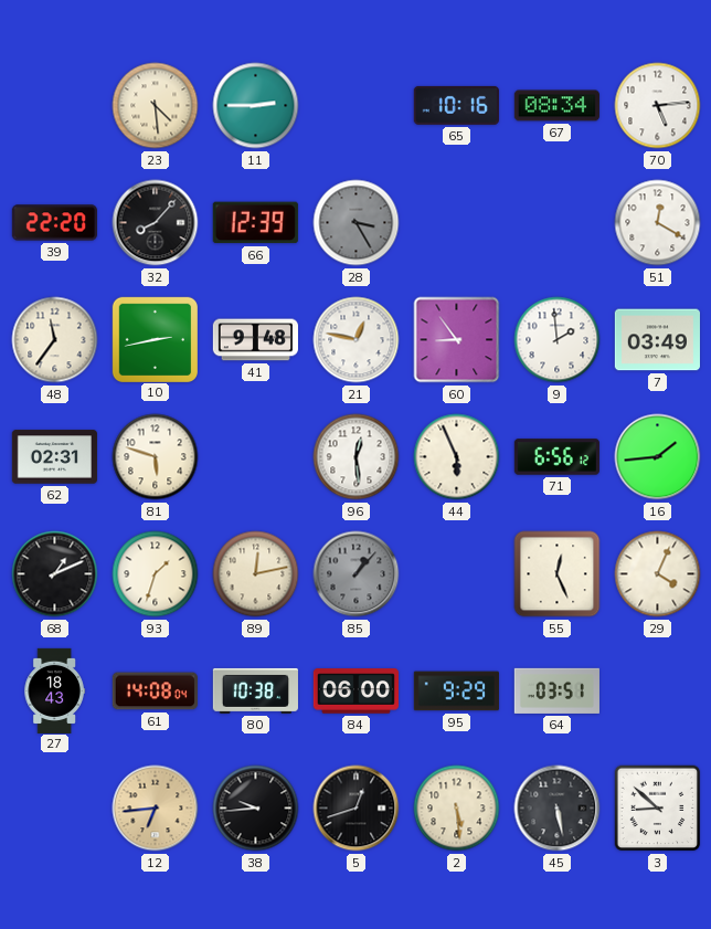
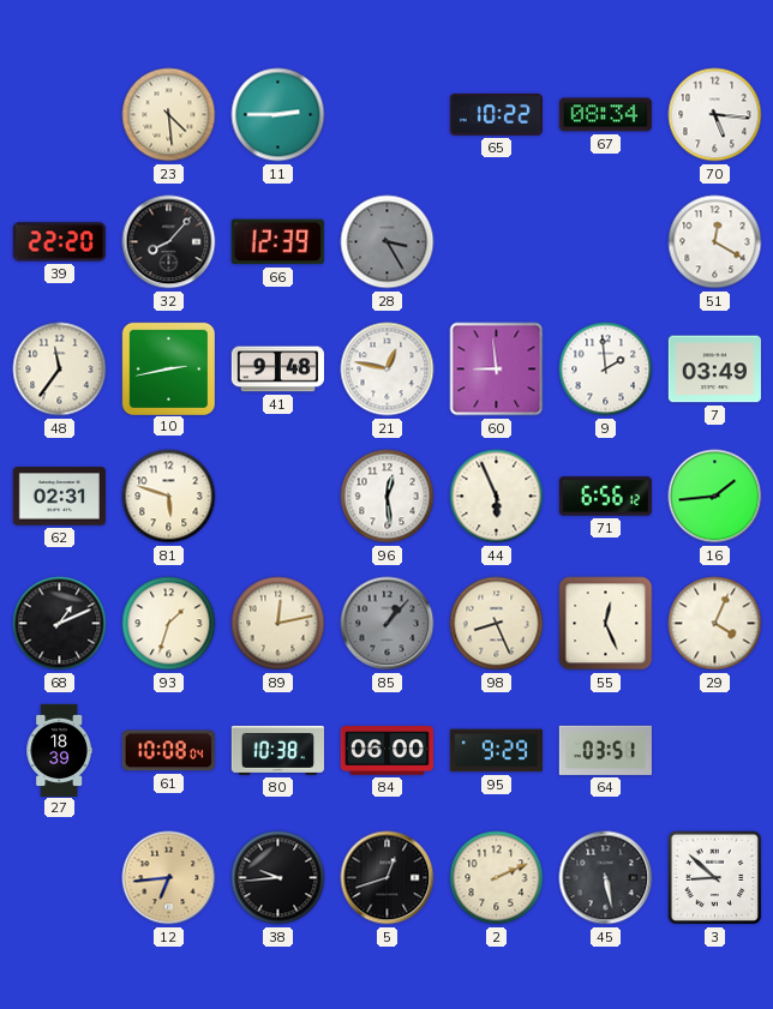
65: 10:16 -> 10:22 (496, 114)
70: 5:14 -> 5:16 (715, 115)
60: 8:54 -> 8:59 (497, 370)
98: none -> 8:26 (497, 624)
27: 18:43 -> 18:39 (59, 750)
61: 14:08 -> 10:08 (168, 751)
2: 5:29 -> 2:11 (497, 878)
